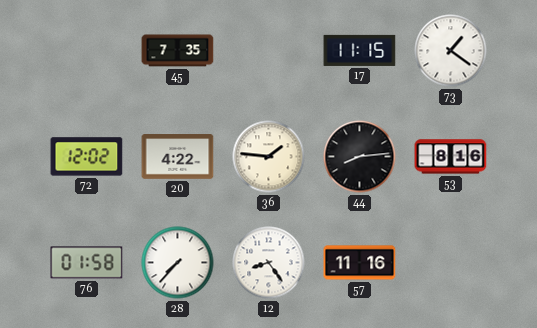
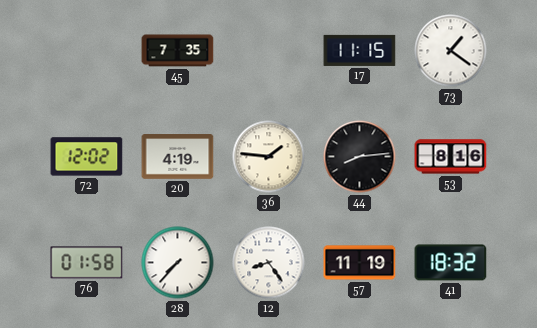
20: 4:22 -> 4:19 (178, 157)
57: 11:16 -> 11:19 (360, 263)
41: none -> 18:32 (451, 263)
